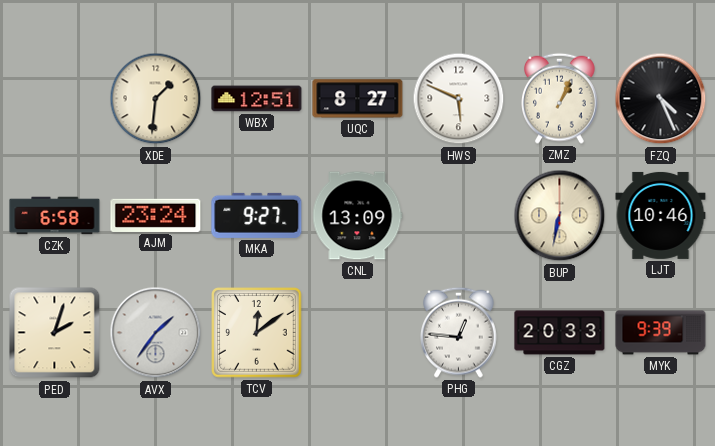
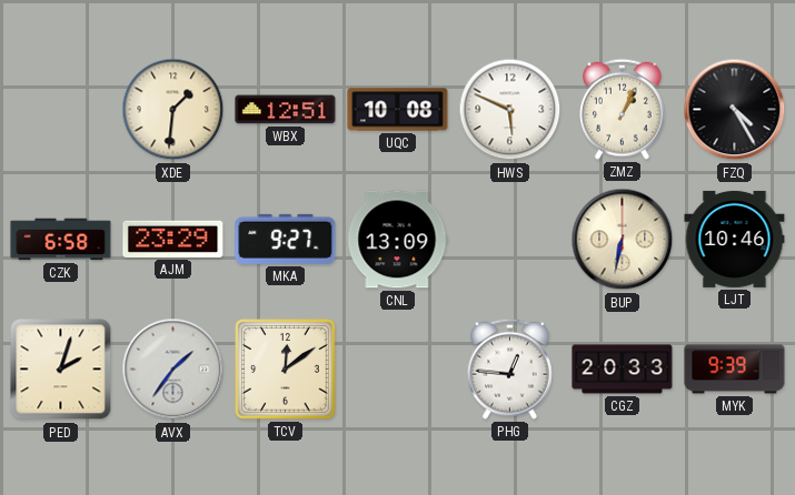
UQC: 8:27 -> 10:08 (398, 110)
FZQ: 4:26 -> 4:25 (735, 110)
AJM: 23:24 -> 23:29 (173, 239)
